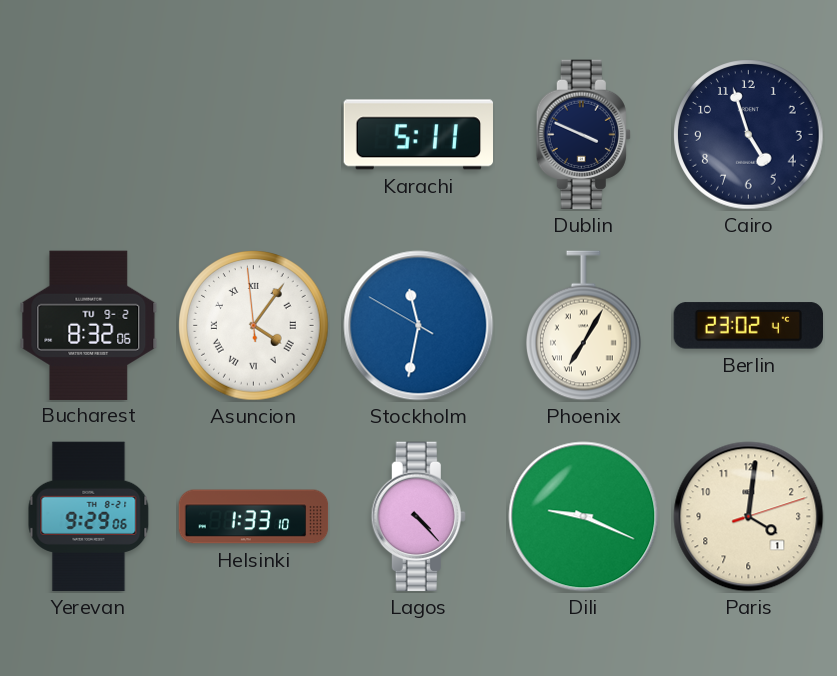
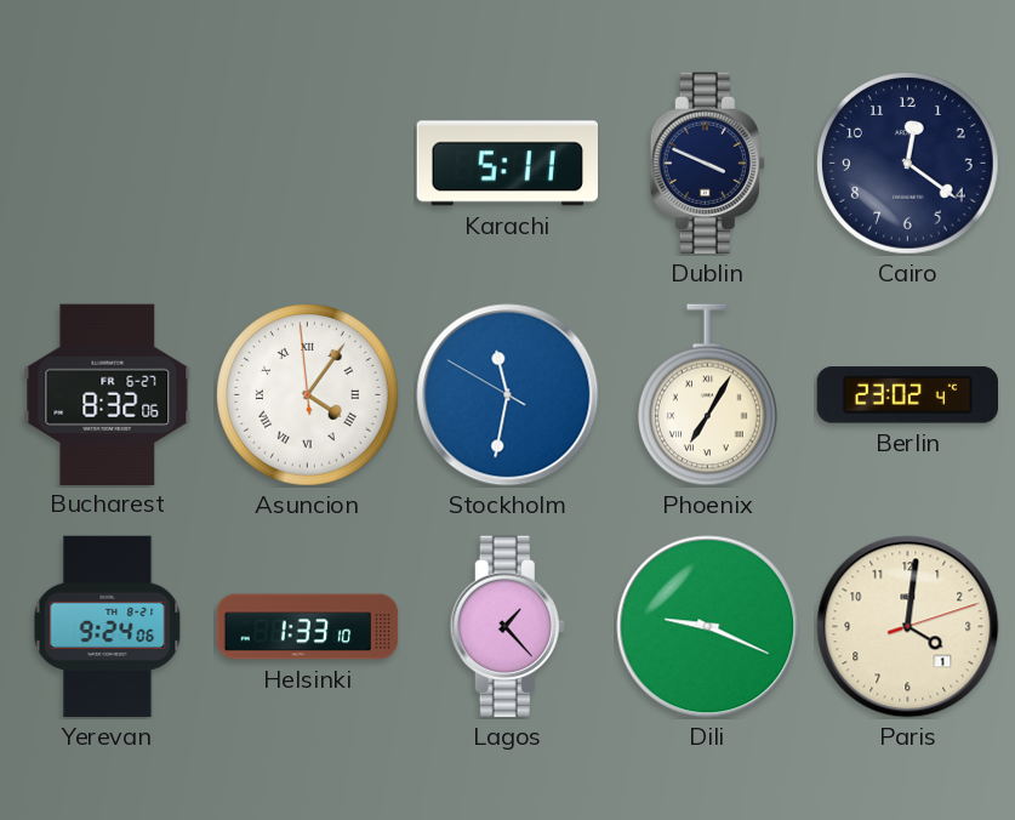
Cairo: 4:57 -> 12:21 (908, 164)
Bucharest date: TU 9-2 -> FR 6-27 (108, 394)
Yerevan: 9:29 -> 9:24 (108, 627)
Lagos: 4:23 -> 1:23 (507, 627)
